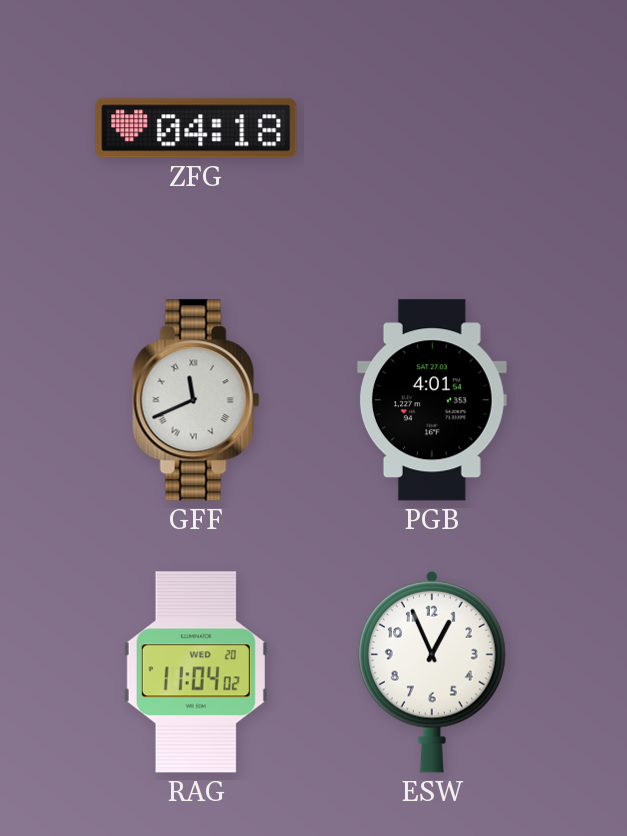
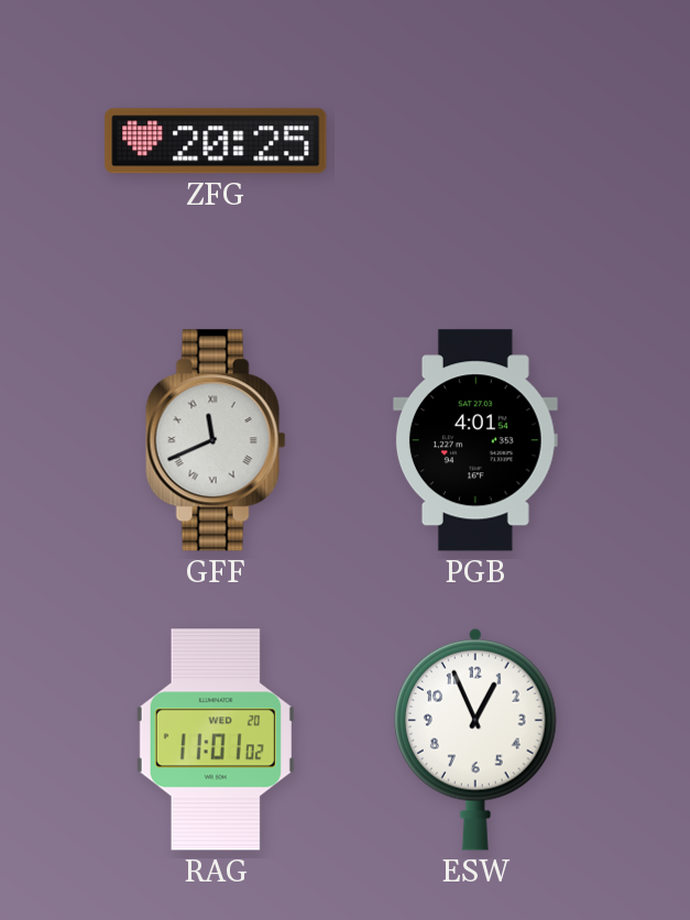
ZFG: 04:18 -> 20:25 (216, 141)
RAG: 11:04 -> 11:01 (216, 740)
